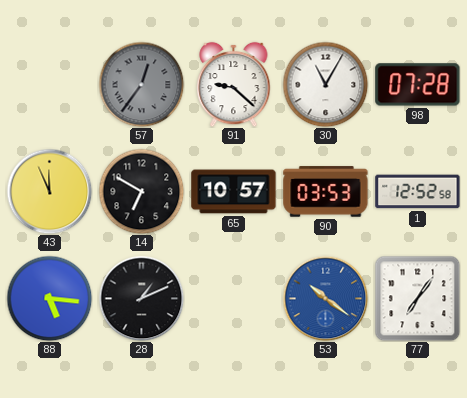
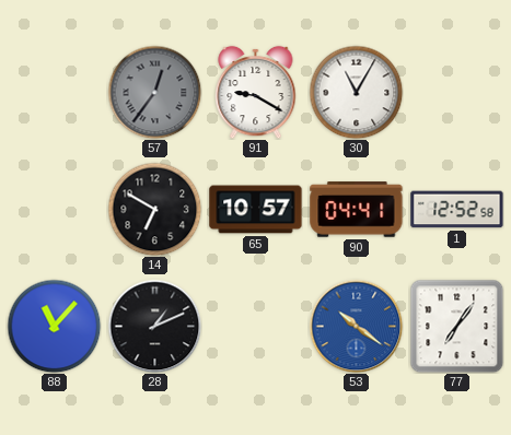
91: 9:22 -> 9:20 (256, 92)
98: 07:28 -> none (418, 85)
43: 11:56 -> none (49, 191)
90: 03:53 -> 04:41 (357, 210)
88: 5:16 -> 11:07 (54, 326)
